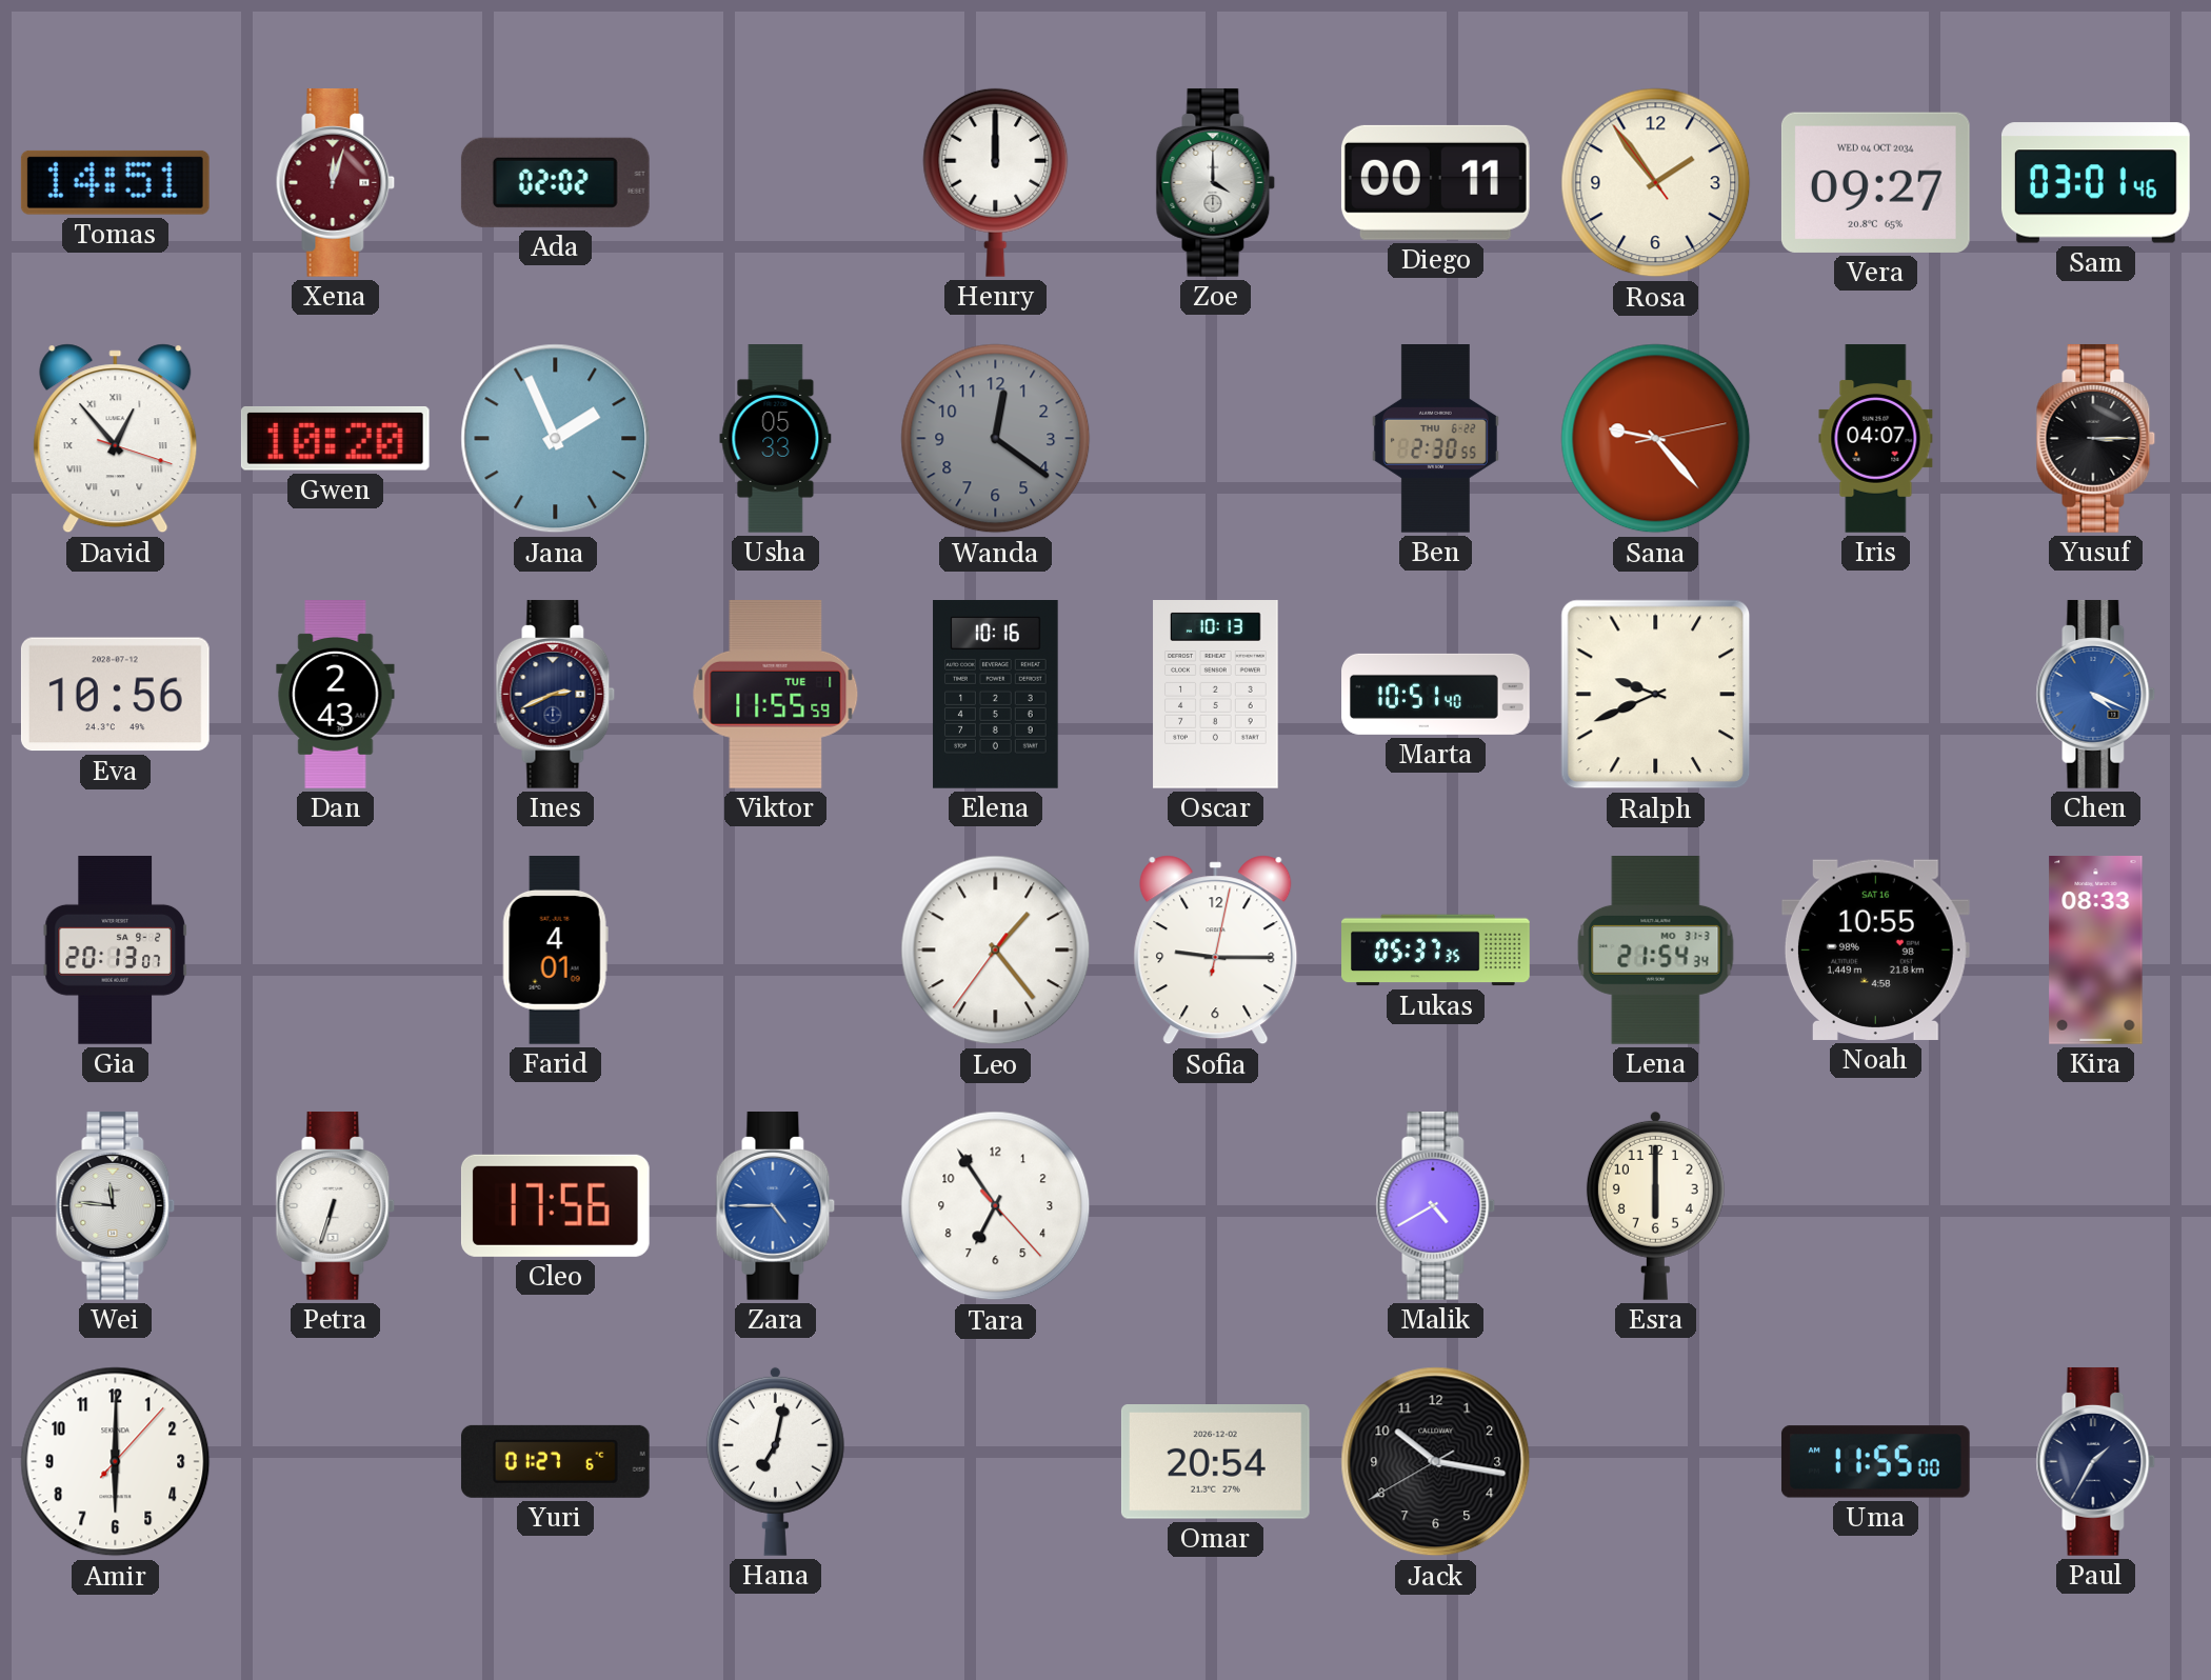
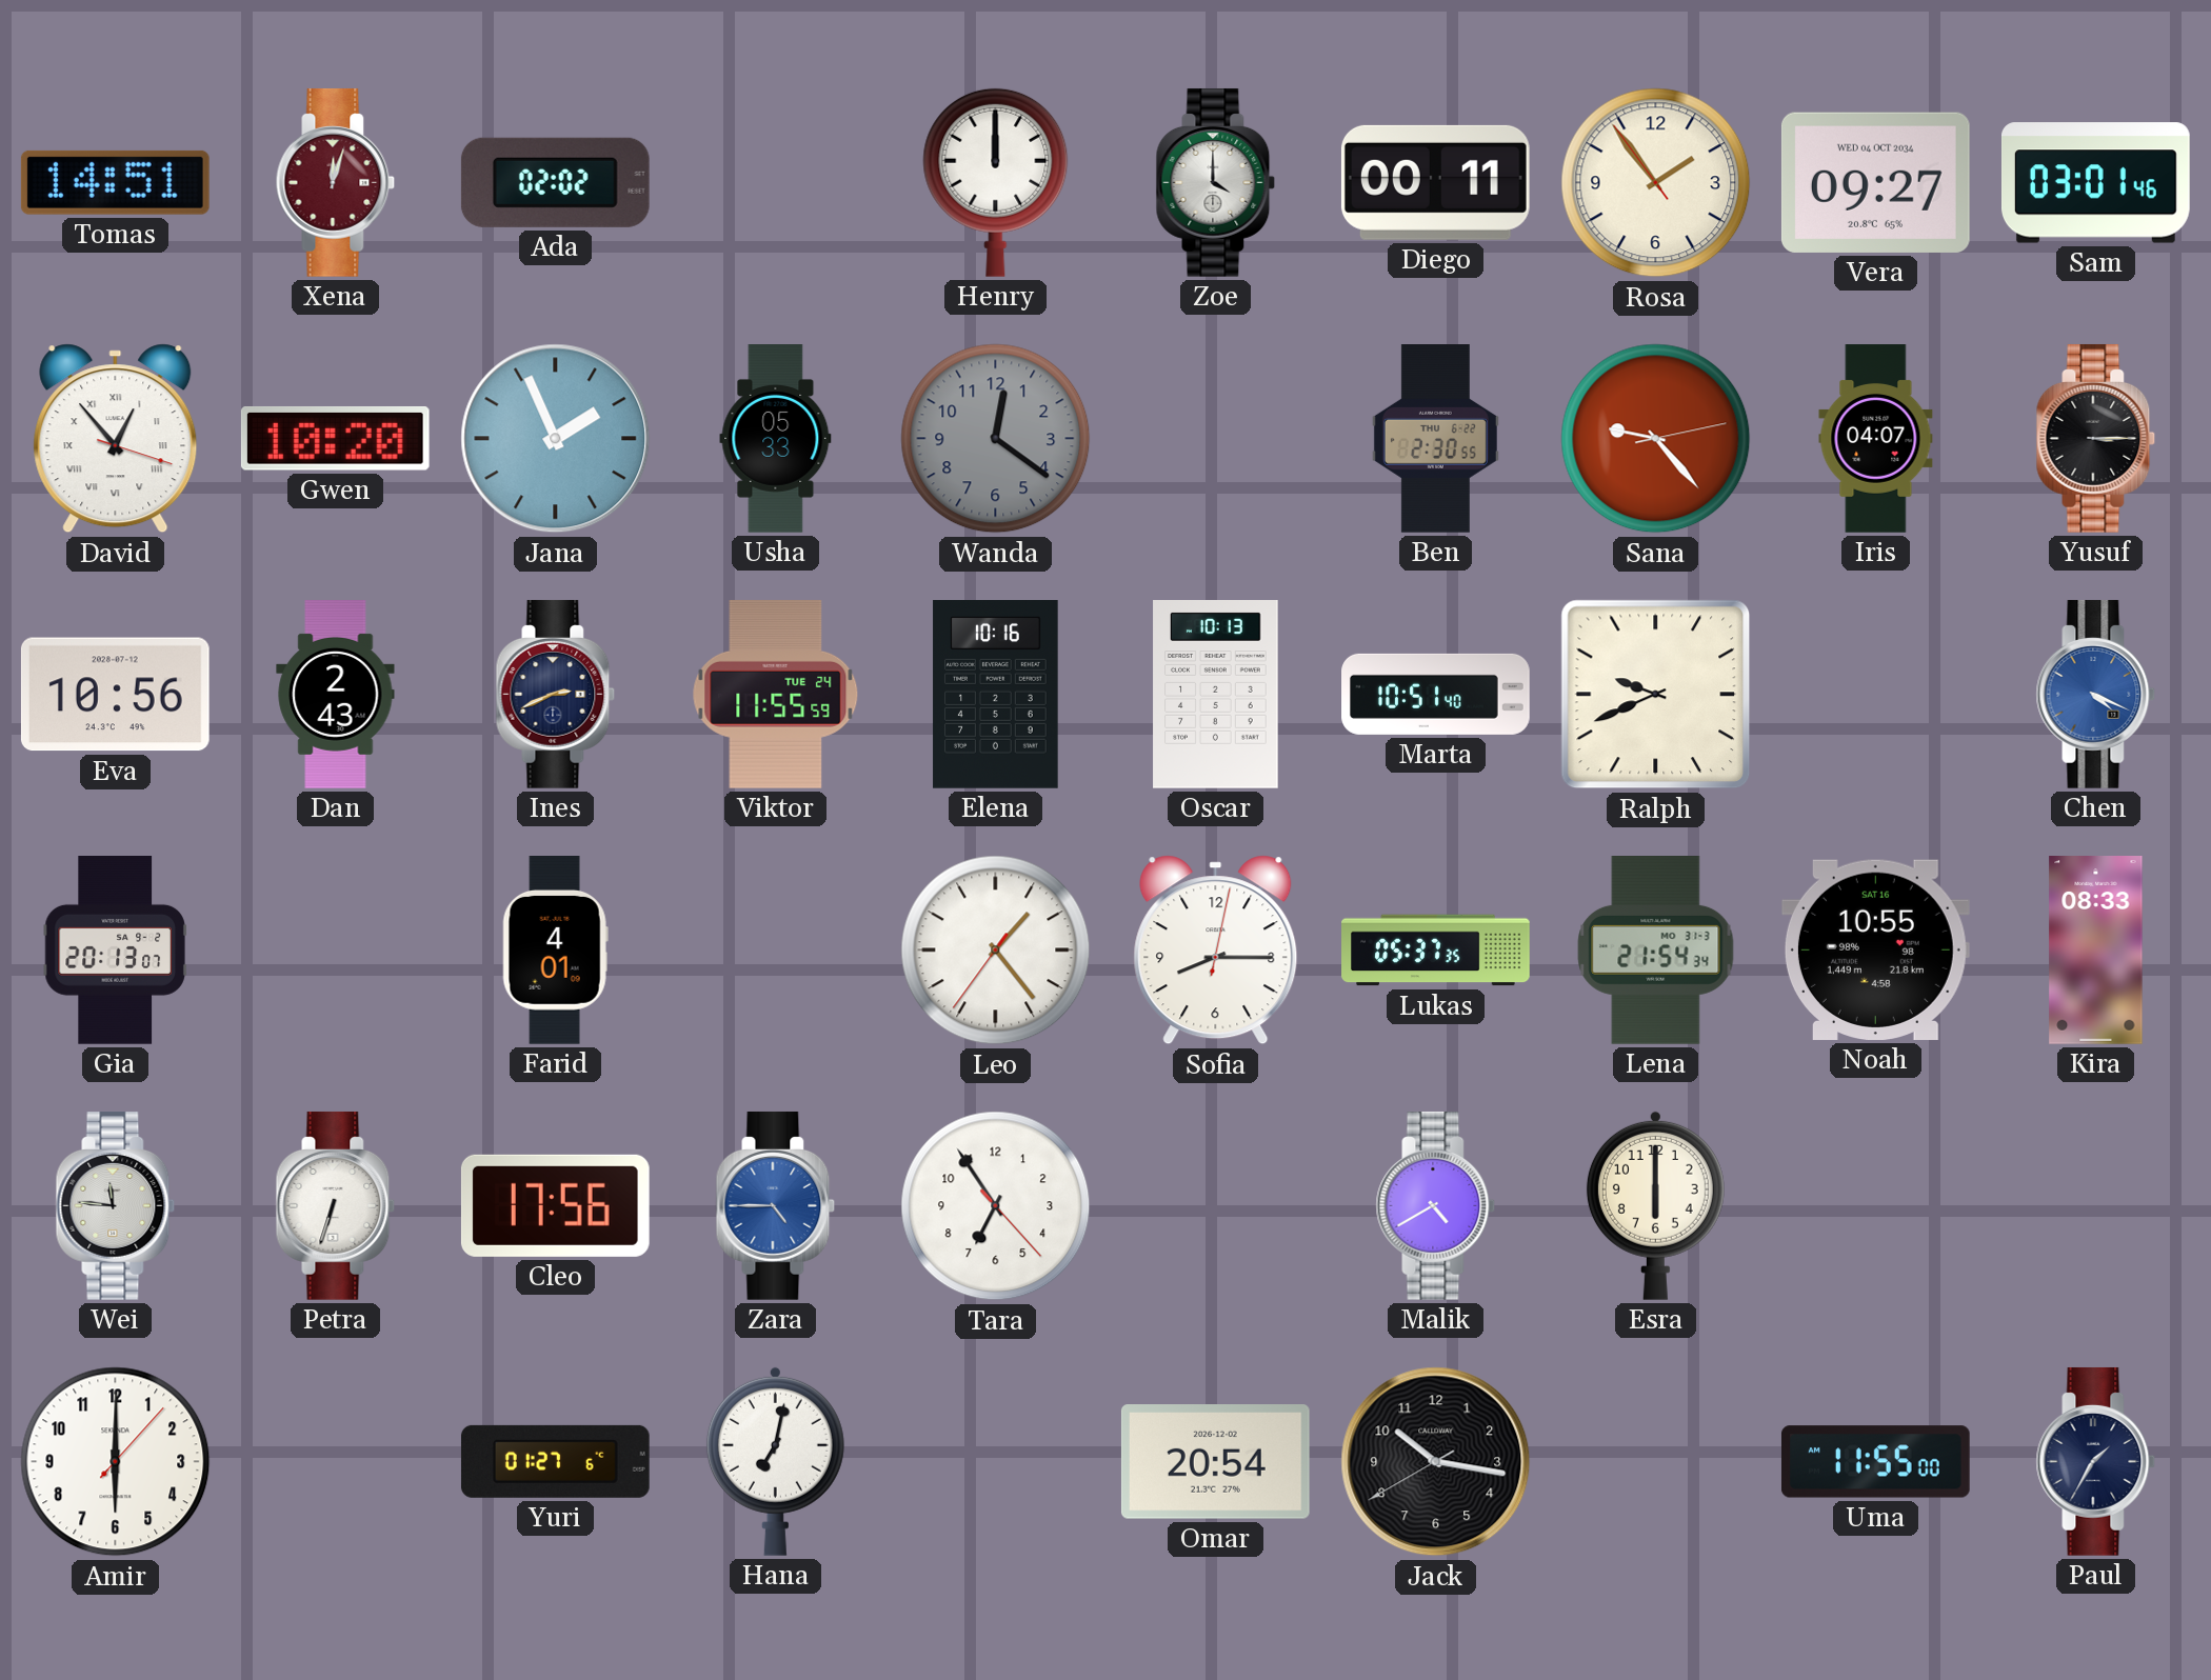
Viktor date: TUE 1 -> TUE 24 (776, 694)
Sofia: 9:15 -> 8:15 (1216, 951)
